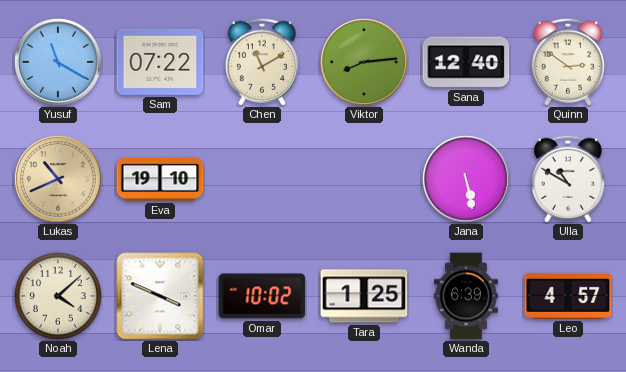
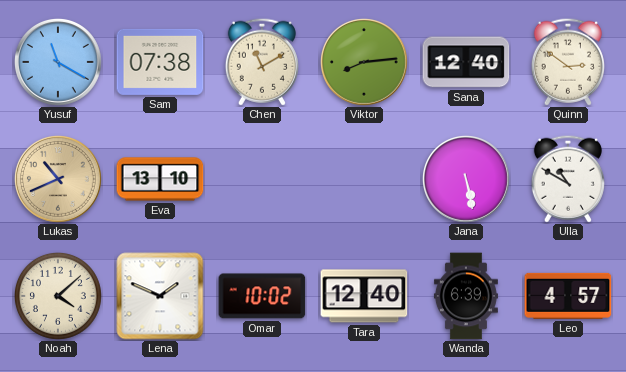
Sam: 07:22 -> 07:38 (160, 62)
Eva: 19:10 -> 13:10 (160, 179)
Lena: 3:49 -> 1:49 (160, 296)
Tara: 1:25 -> 12:40 (364, 296)
